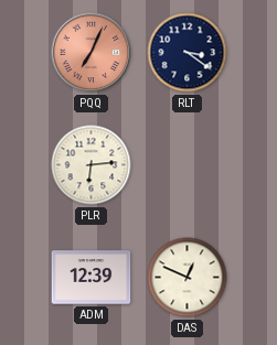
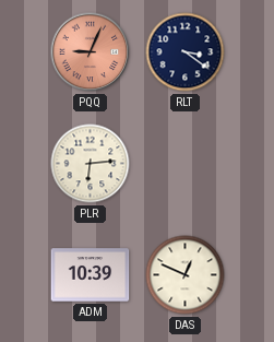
PQQ: 7:04 -> 9:04 (91, 52)
ADM: 12:39 -> 10:39 (91, 275)
